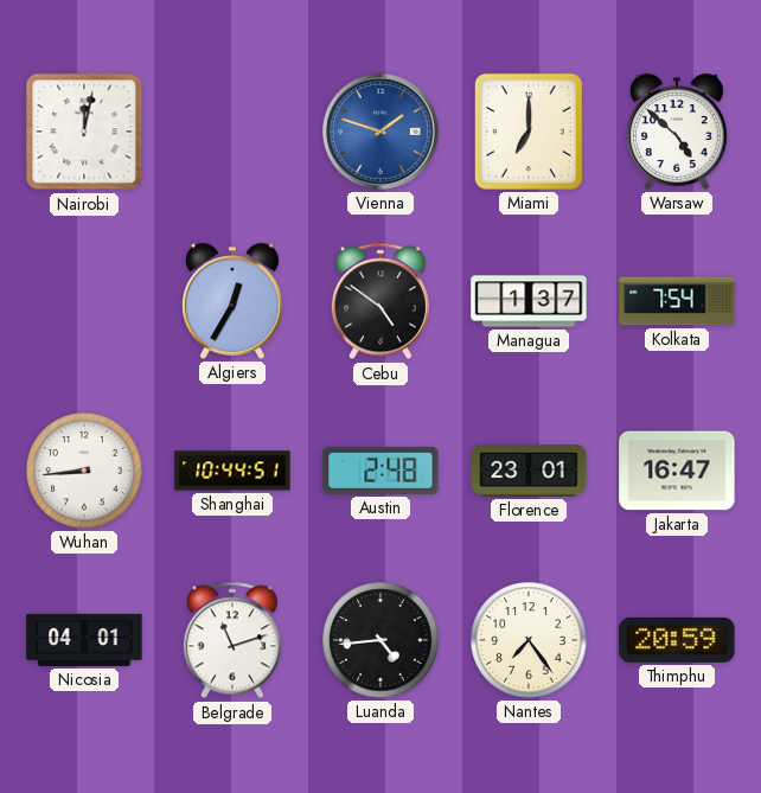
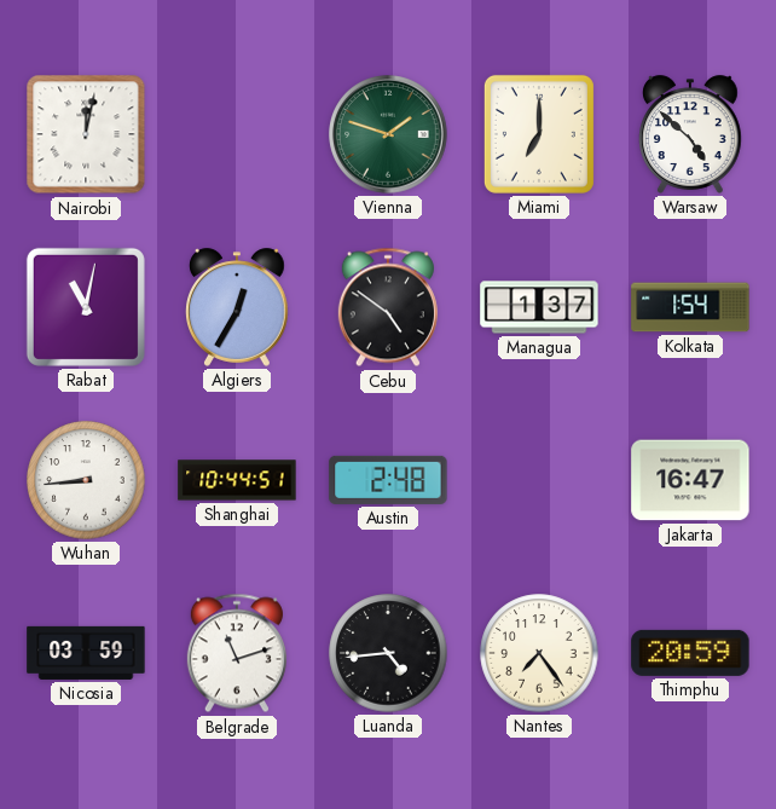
Vienna dial: blue -> green (388, 134)
Rabat: none -> 11:02 (86, 307)
Kolkata: 7:54 -> 1:54 (690, 307)
Florence: 23:01 -> none (529, 471)
Nicosia: 04:01 -> 03:59 (86, 653)
